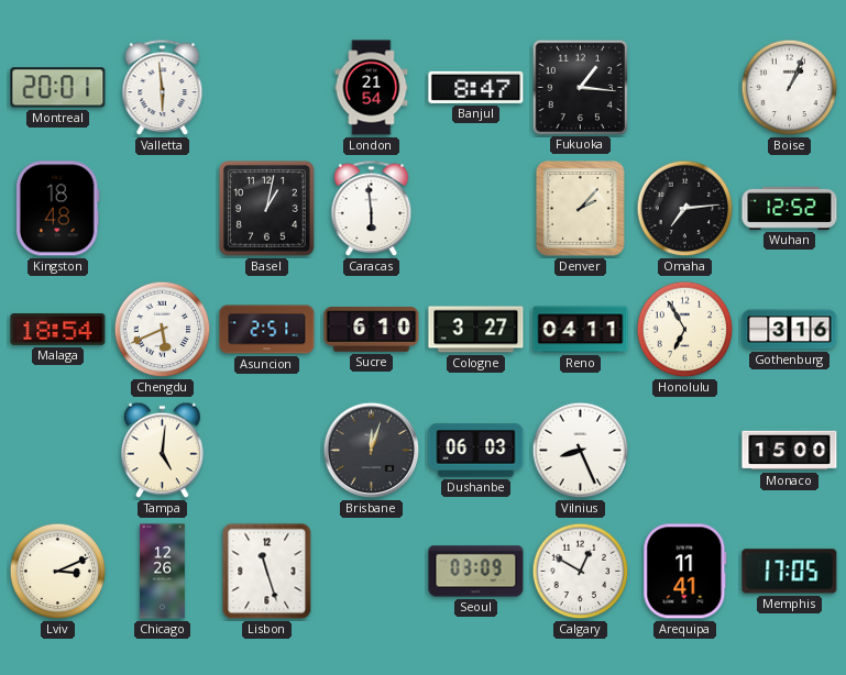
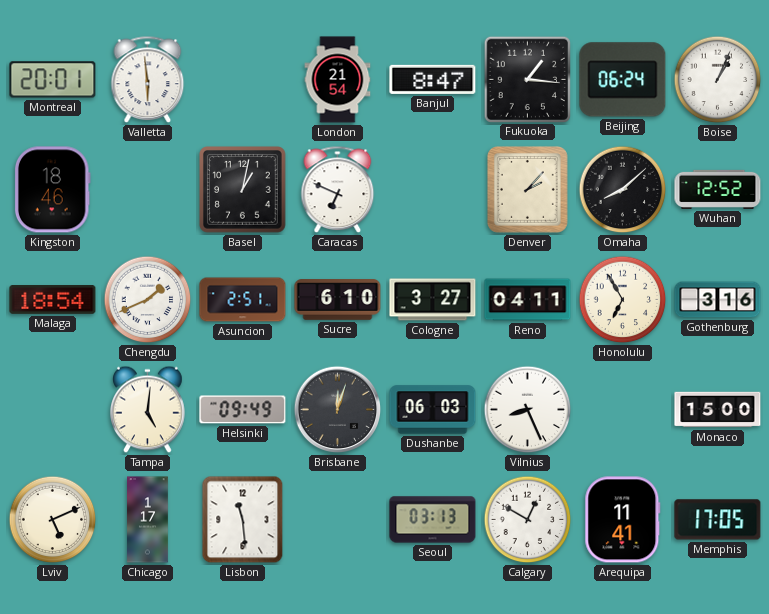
Beijing: none -> 06:24 (623, 80)
Kingston: 18:48 -> 18:46 (52, 190)
Caracas: 5:59 -> 6:49 (338, 190)
Omaha: 7:14 -> 8:08 (623, 190)
Chengdu: 5:41 -> 1:41 (148, 300)
Helsinki: none -> 09:49 (243, 410)
Lviv: 3:11 -> 5:11 (53, 520)
Chicago: 12:26 -> 1:17 (148, 520)
Lisbon: 11:27 -> 11:29 (243, 520)
Seoul: 03:09 -> 03:13 (433, 520)
